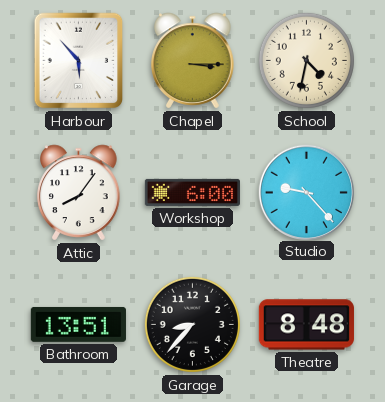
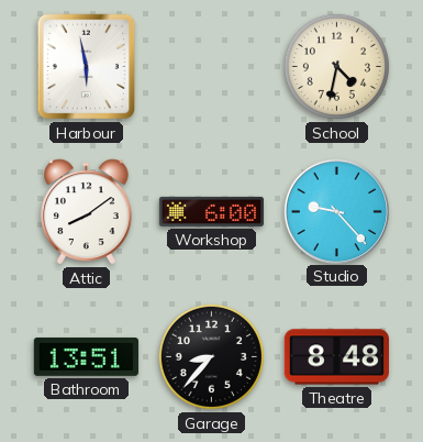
Harbour: 5:53 -> 5:58 (87, 67)
Chapel: 3:15 -> none (193, 61)
Attic: 8:06 -> 8:09 (87, 212)
